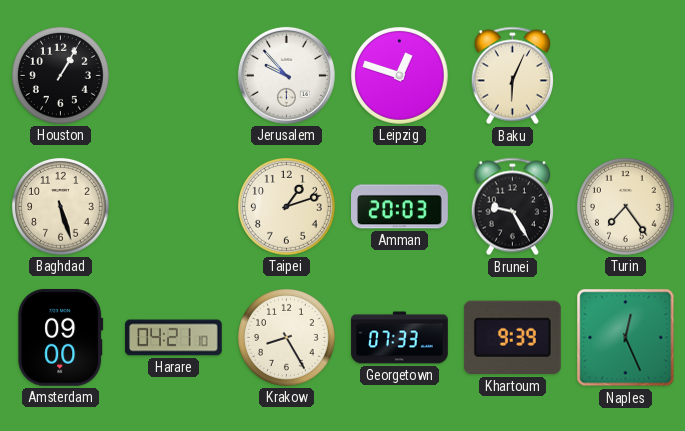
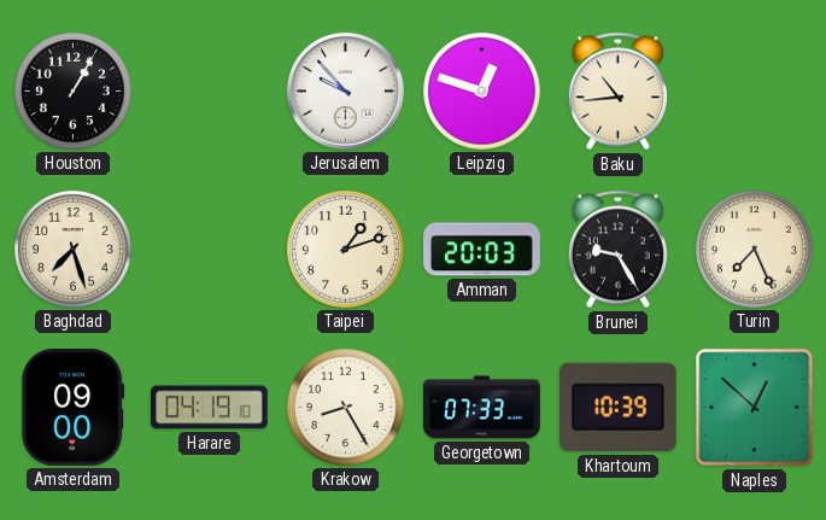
Baku: 6:04 -> 10:44 (617, 92)
Baghdad: 5:27 -> 7:27 (74, 250)
Turin: 7:24 -> 7:26 (755, 250)
Harare: 04:21 -> 04:19 (210, 408)
Khartoum: 9:39 -> 10:39 (617, 408)
Naples: 12:26 -> 12:52 (755, 408)
